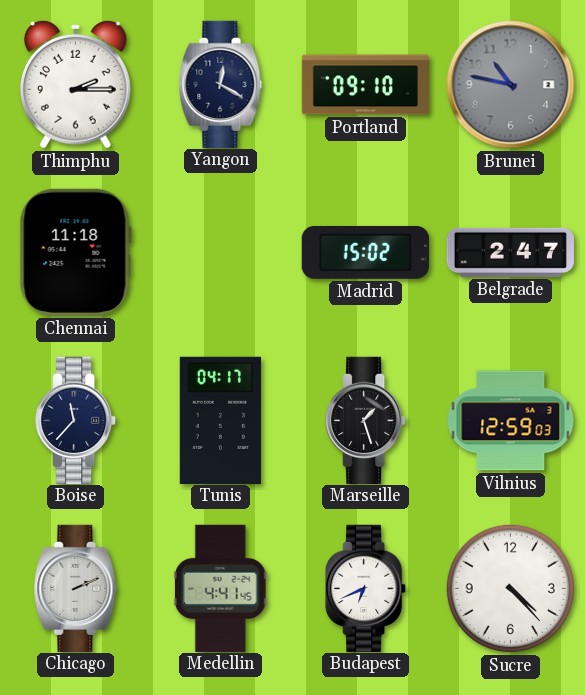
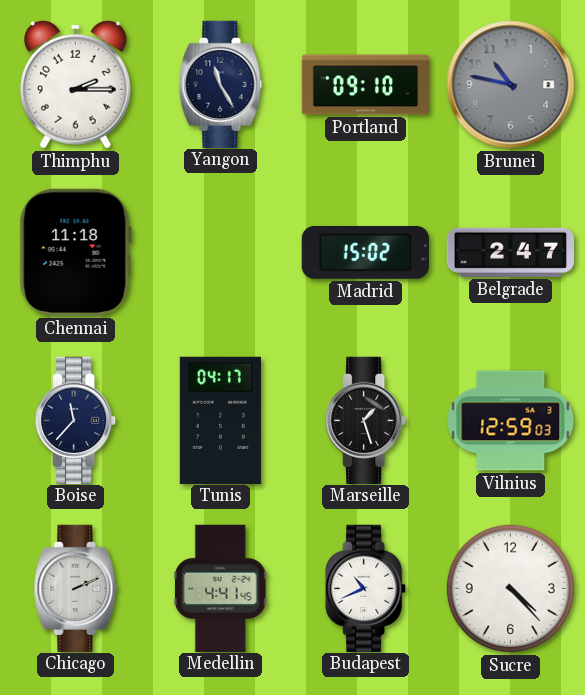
Yangon: 12:20 -> 11:25 (221, 84)
Budapest: 6:41 -> 10:41 (366, 588)
